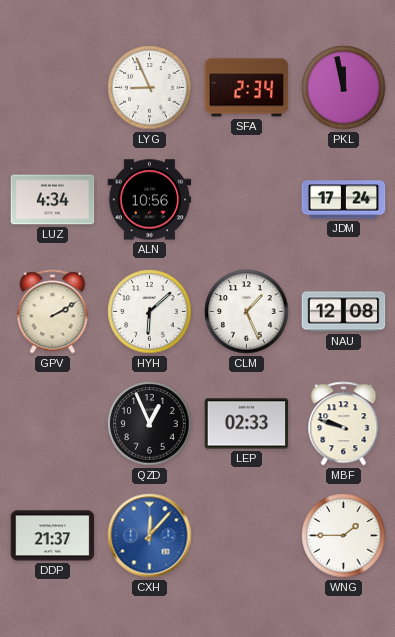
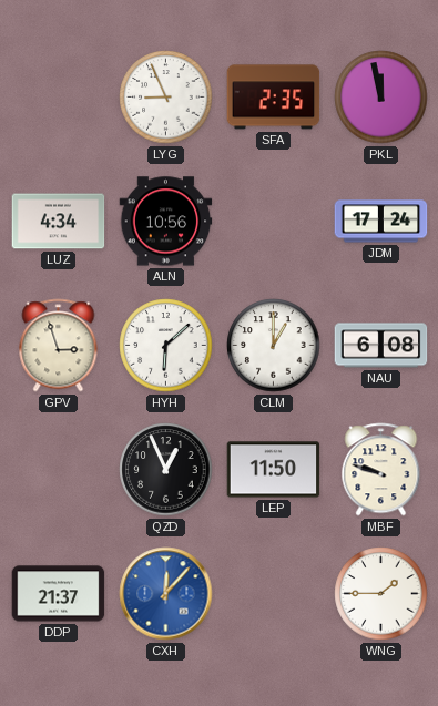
SFA: 2:34 -> 2:35 (274, 98)
GPV: 2:10 -> 2:57 (59, 346)
CLM: 1:26 -> 1:00 (274, 346)
NAU: 12:08 -> 6:08 (381, 346)
LEP: 02:33 -> 11:50 (274, 470)
